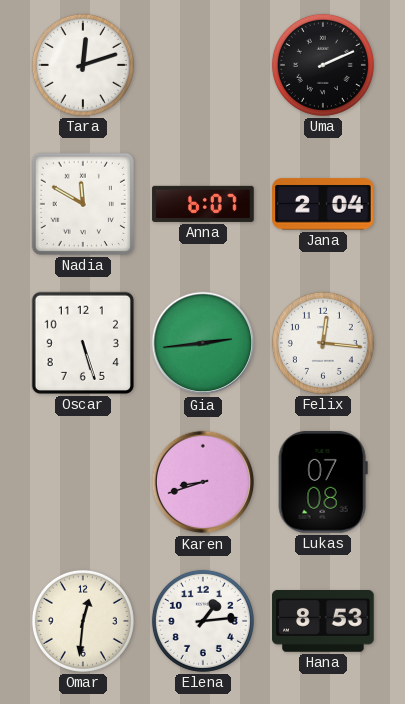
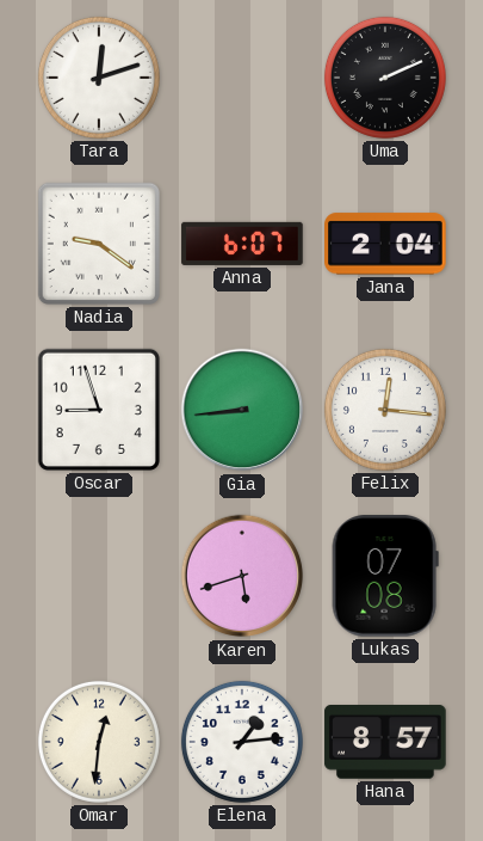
Nadia: 11:50 -> 9:21 (99, 244)
Oscar: 5:27 -> 8:57 (99, 410)
Gia: 2:44 -> 8:44 (242, 410)
Karen: 8:42 -> 5:42 (242, 576)
Hana: 8:53 -> 8:57 (385, 743)
